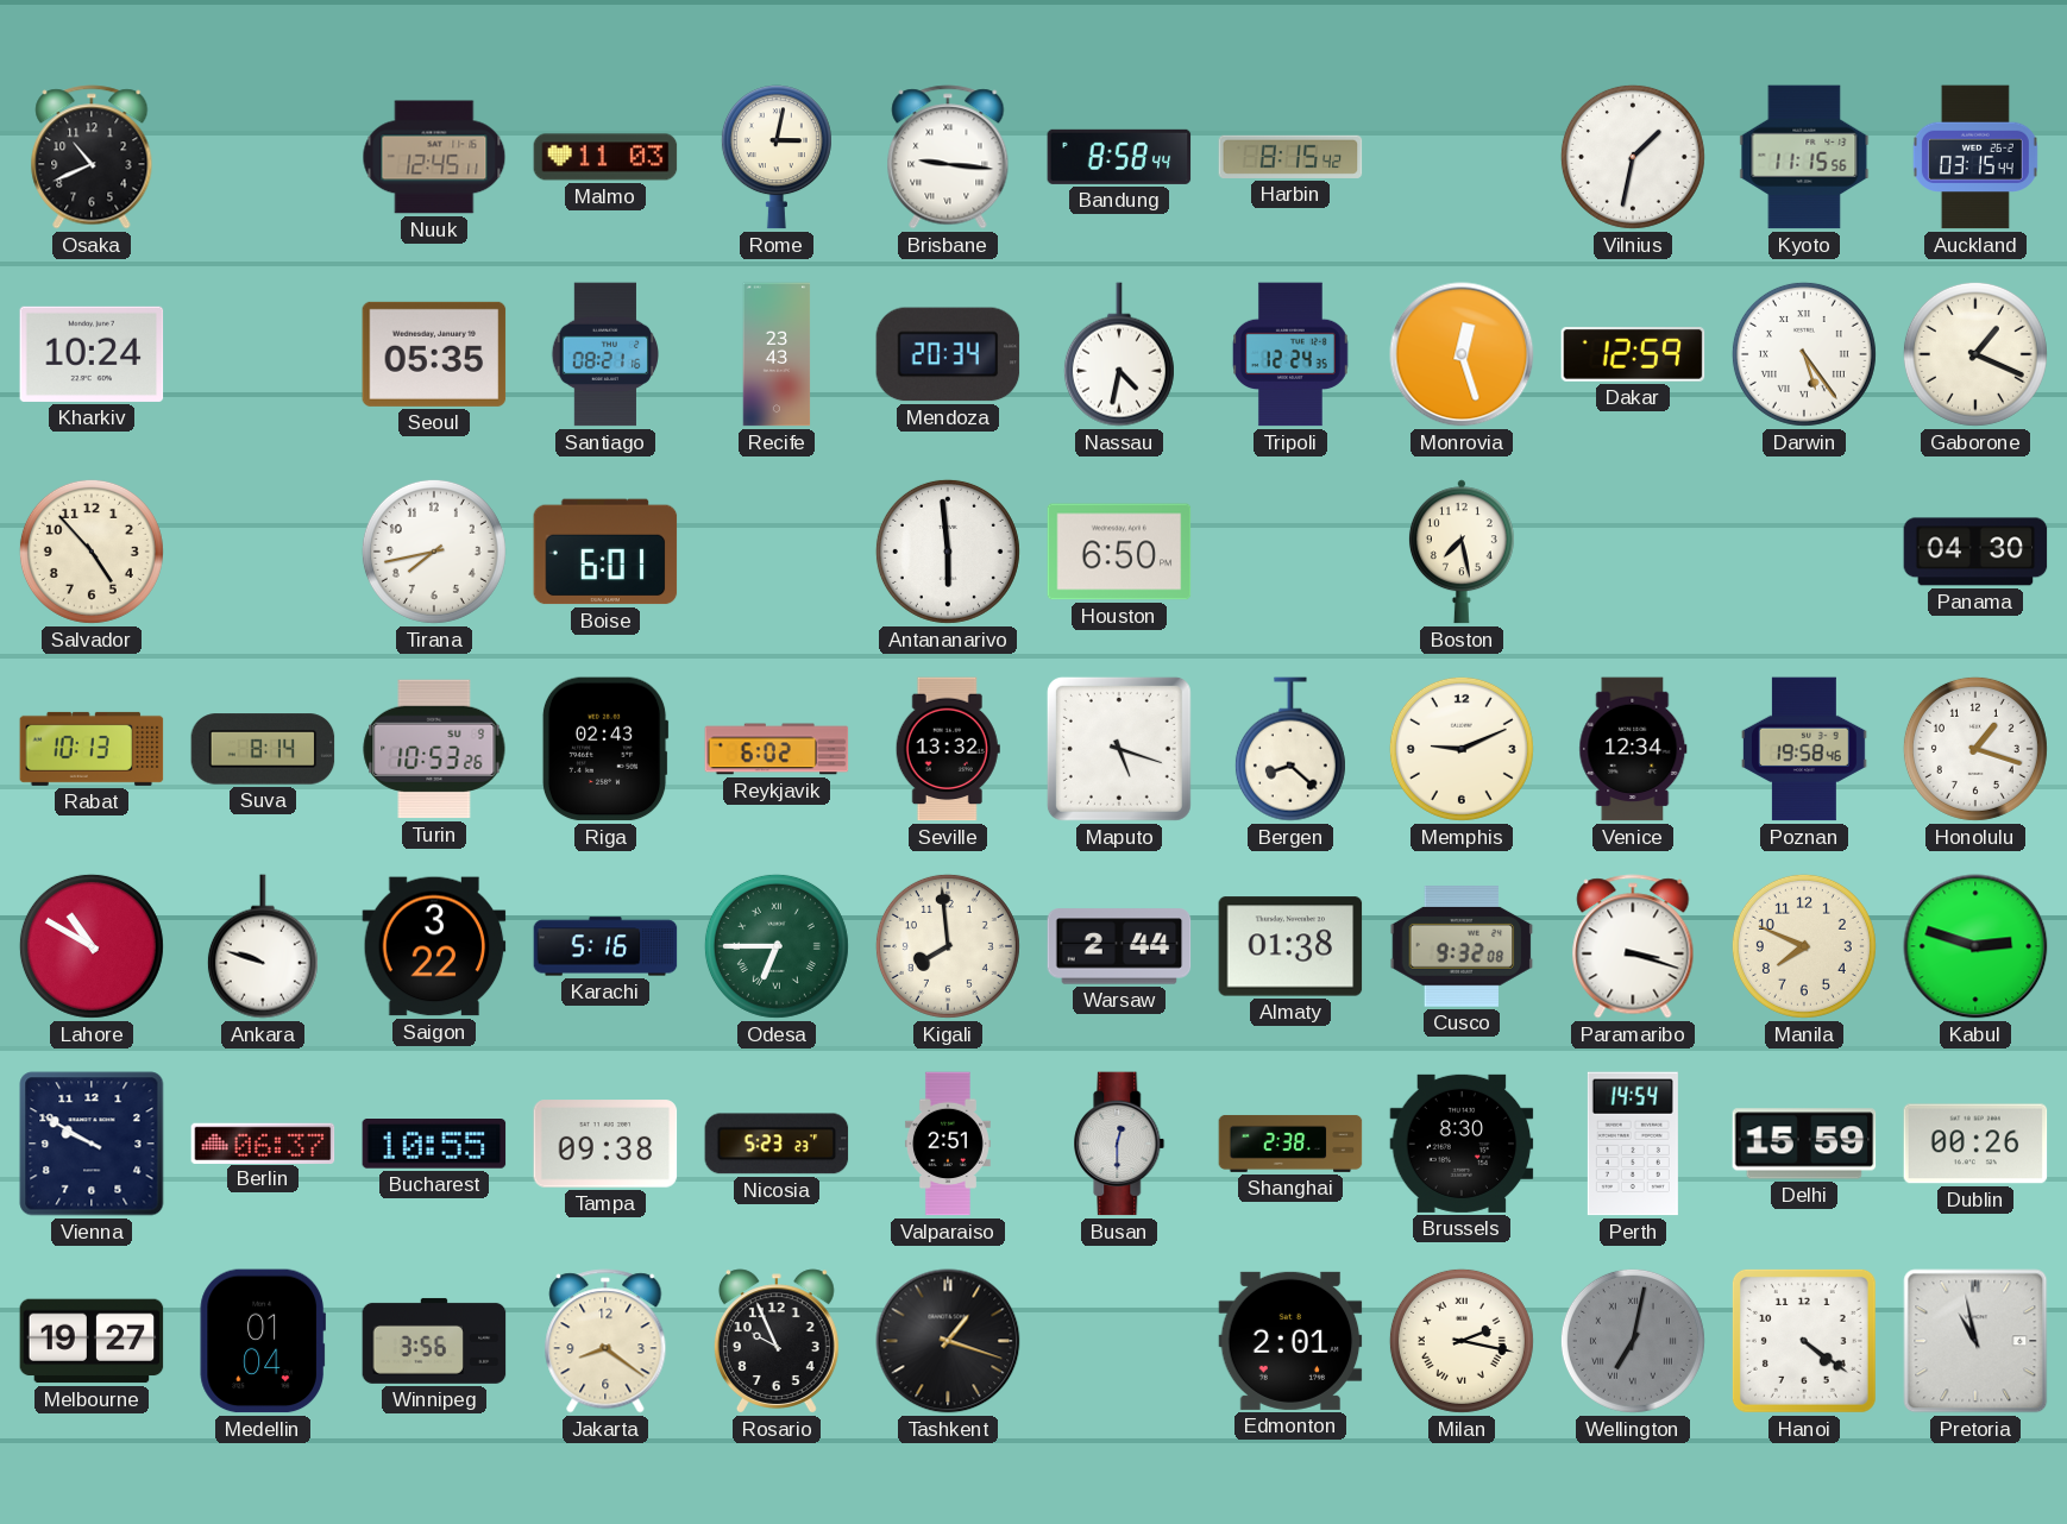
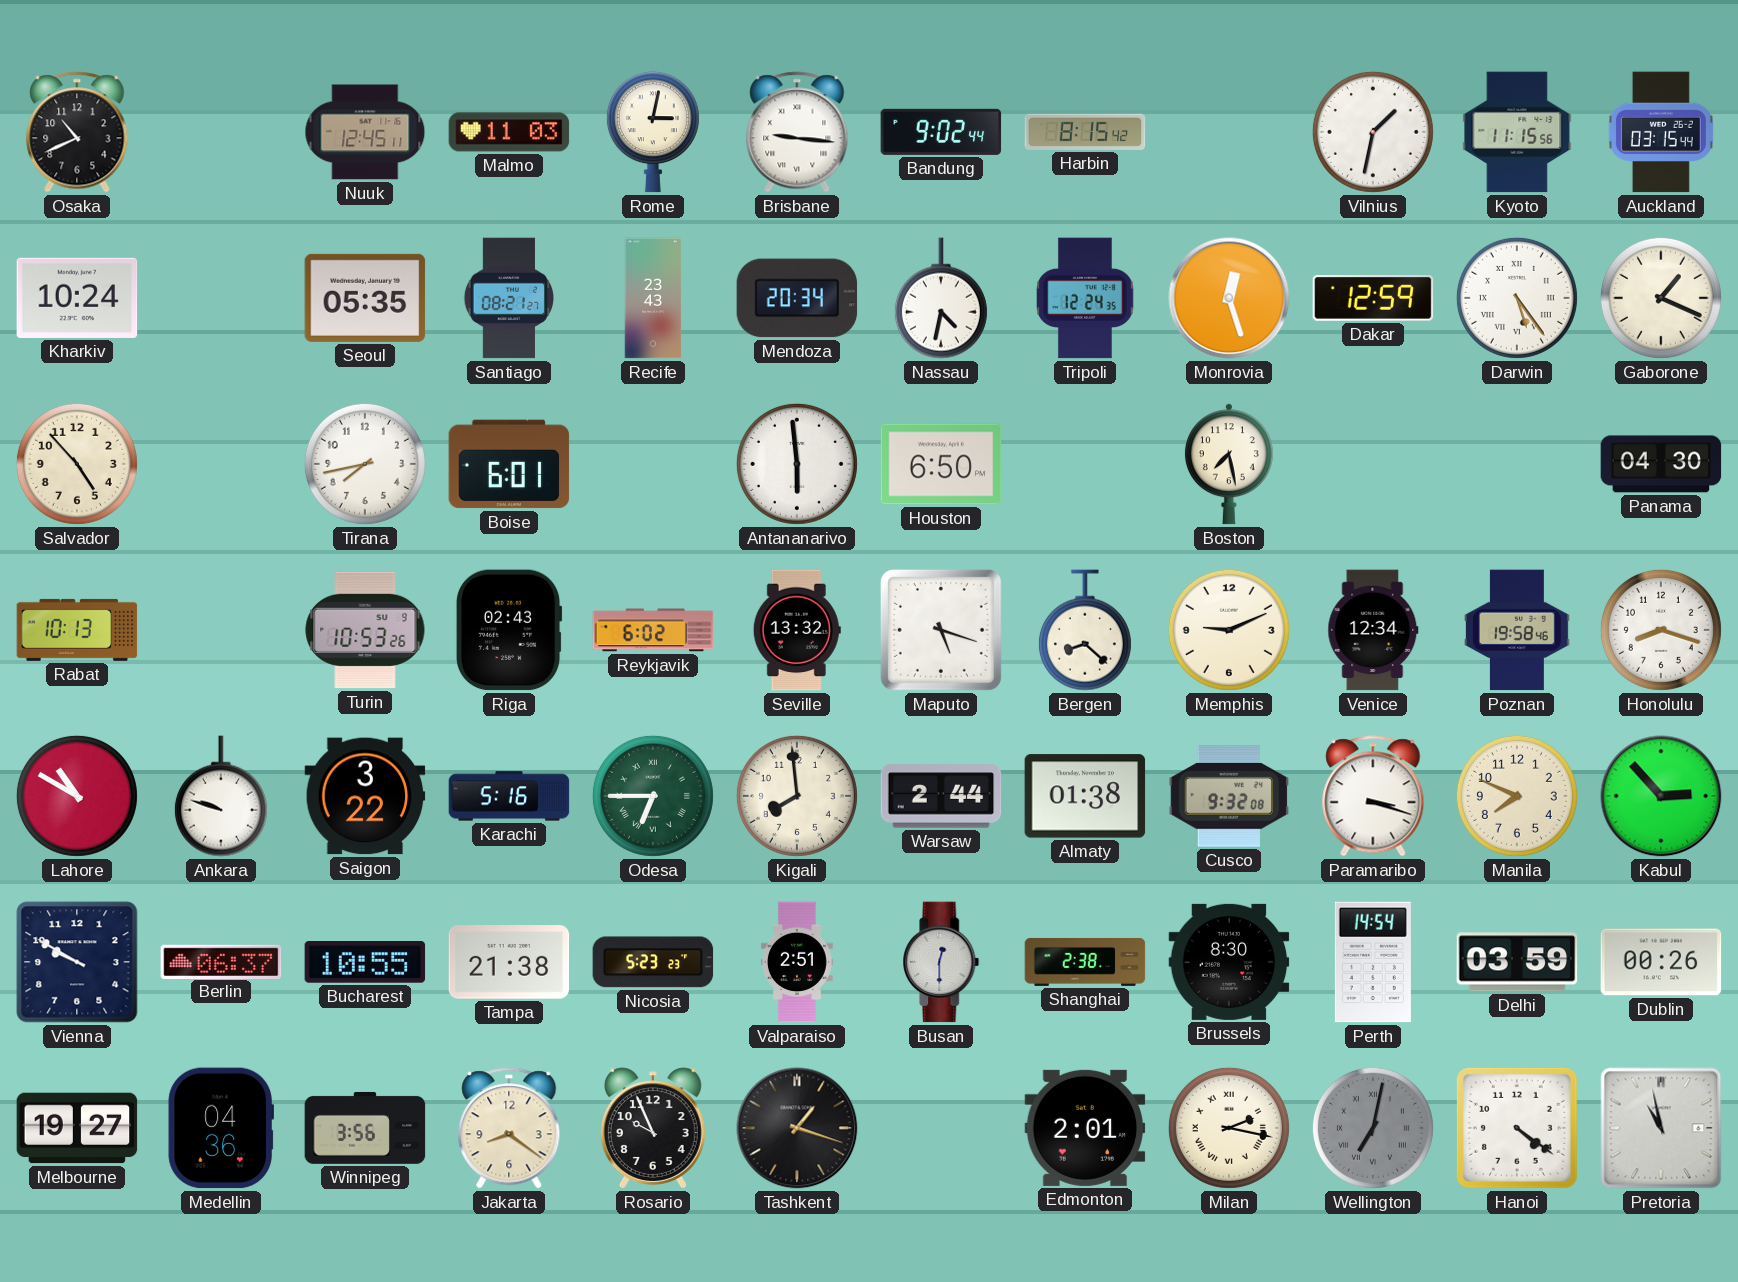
Bandung: 8:58 -> 9:02 (941, 132)
Santiago: 08:21:16 -> 08:21:27 (508, 298)
Suva: 8:14 -> none (263, 749)
Honolulu: 1:18 -> 8:18 (1661, 630)
Kabul: 2:48 -> 2:53 (1661, 796)
Tampa: 09:38 -> 21:38 (509, 962)
Delhi: 15:59 -> 03:59 (1517, 962)
Medellin: 01:04 -> 04:36 (220, 1128)
